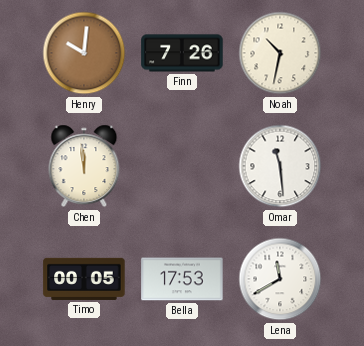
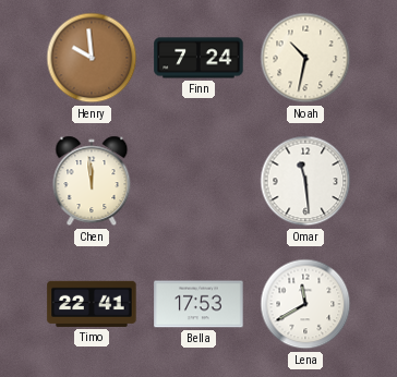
Henry: 10:01 -> 9:59 (92, 58)
Finn: 7:26 -> 7:24 (198, 58)
Timo: 00:05 -> 22:41 (92, 304)
